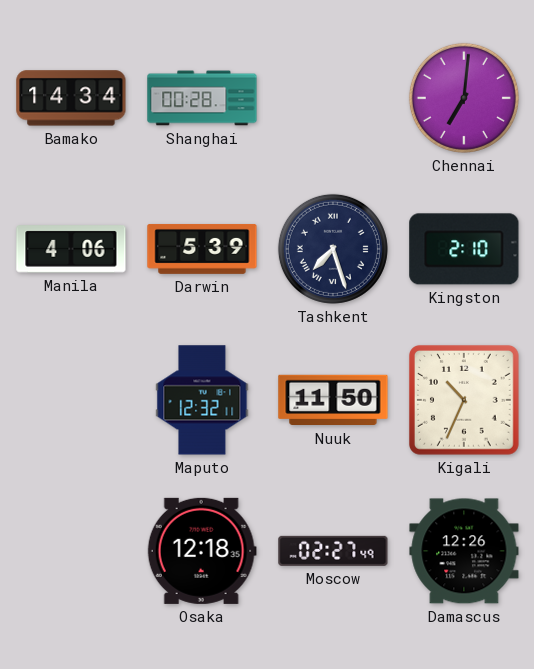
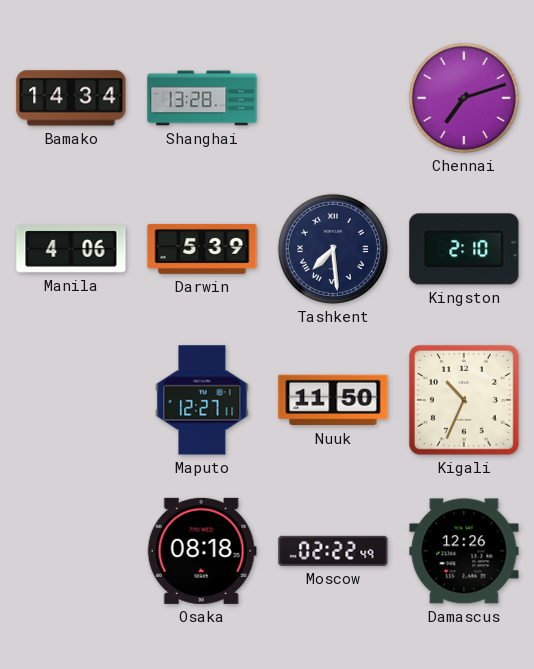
Shanghai: 00:28 -> 13:28 (202, 98)
Chennai: 7:01 -> 7:12 (464, 98)
Tashkent: 7:27 -> 7:29 (333, 249)
Maputo: 12:32 -> 12:27 (202, 400)
Osaka: 12:18 -> 08:18 (202, 551)
Moscow: 02:27 -> 02:22 (333, 551)
